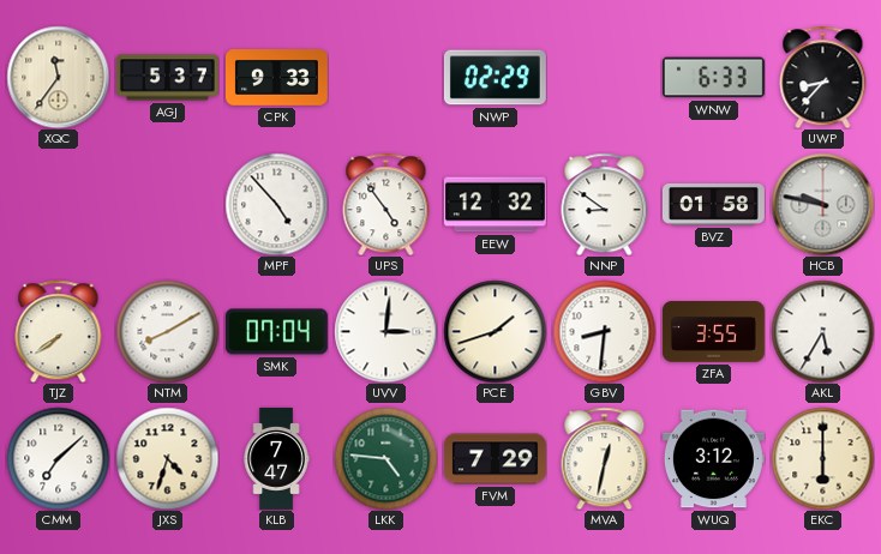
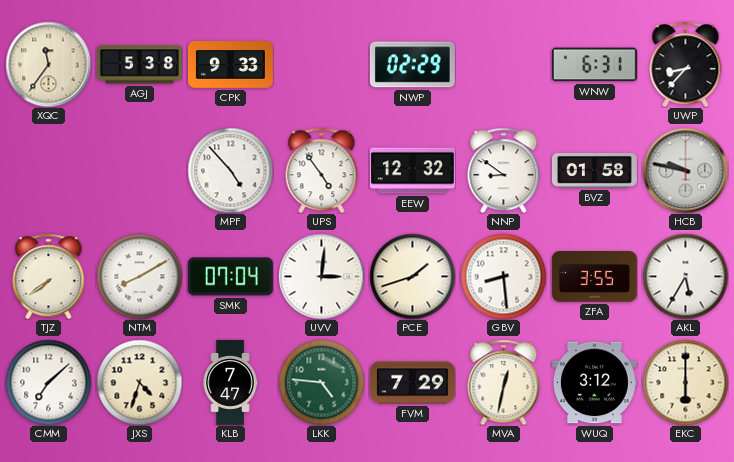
AGJ: 5:37 -> 5:38 (139, 65)
WNW: 6:33 -> 6:31 (594, 65)
GBV: 8:31 -> 8:29 (503, 276)
